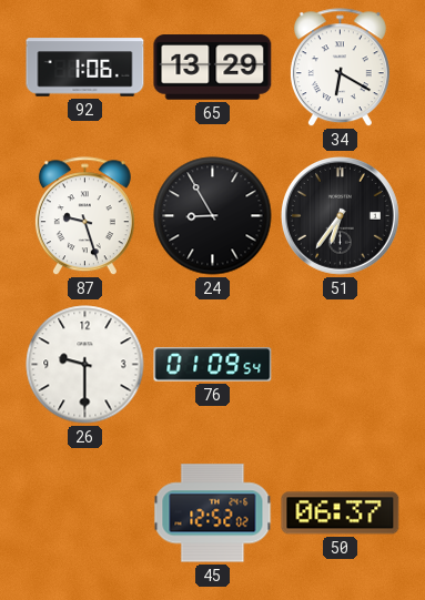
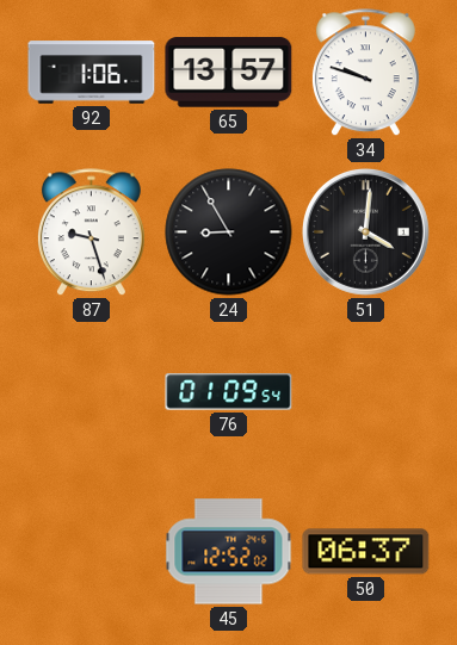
65: 13:29 -> 13:57 (229, 73)
34: 6:20 -> 9:48 (365, 73)
51: 6:36 -> 4:01 (365, 231)
26: 9:30 -> none (85, 365)
